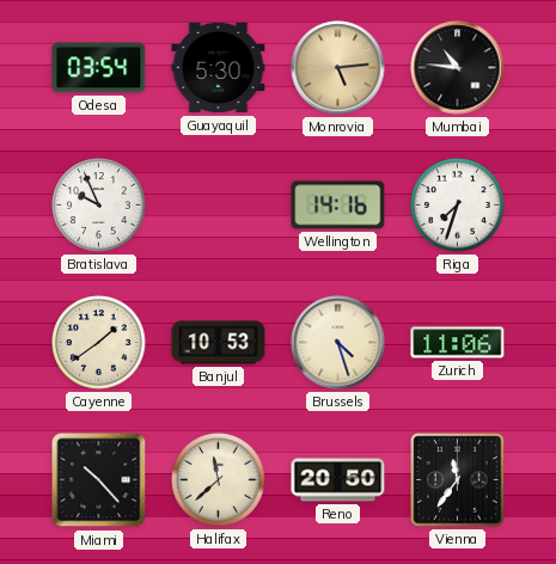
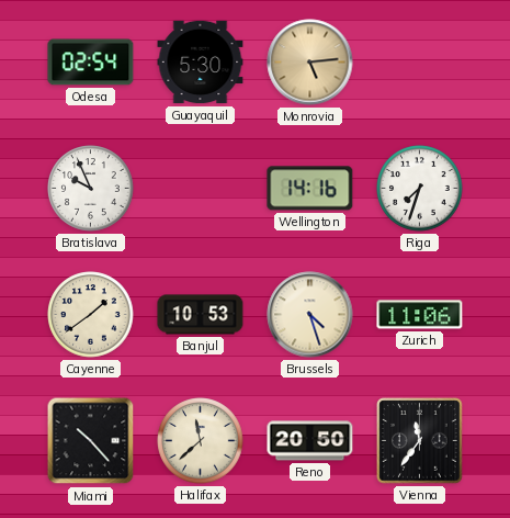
Odesa: 03:54 -> 02:54 (91, 63)
Mumbai: 10:46 -> none (458, 68)
